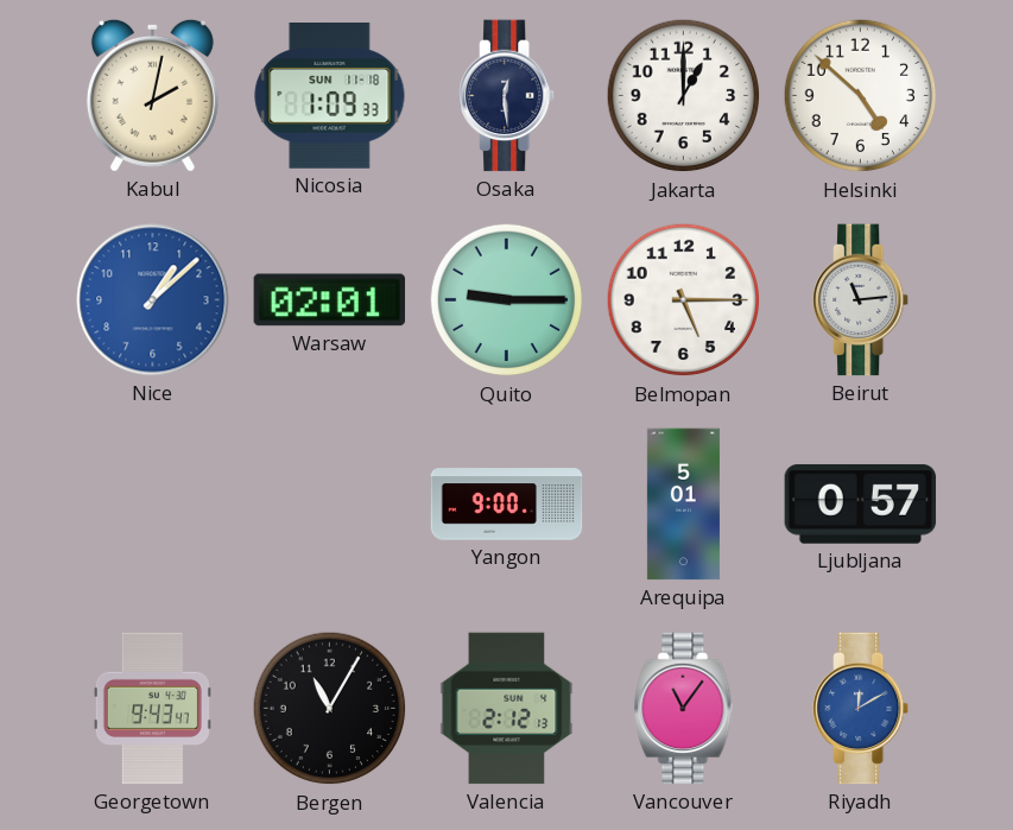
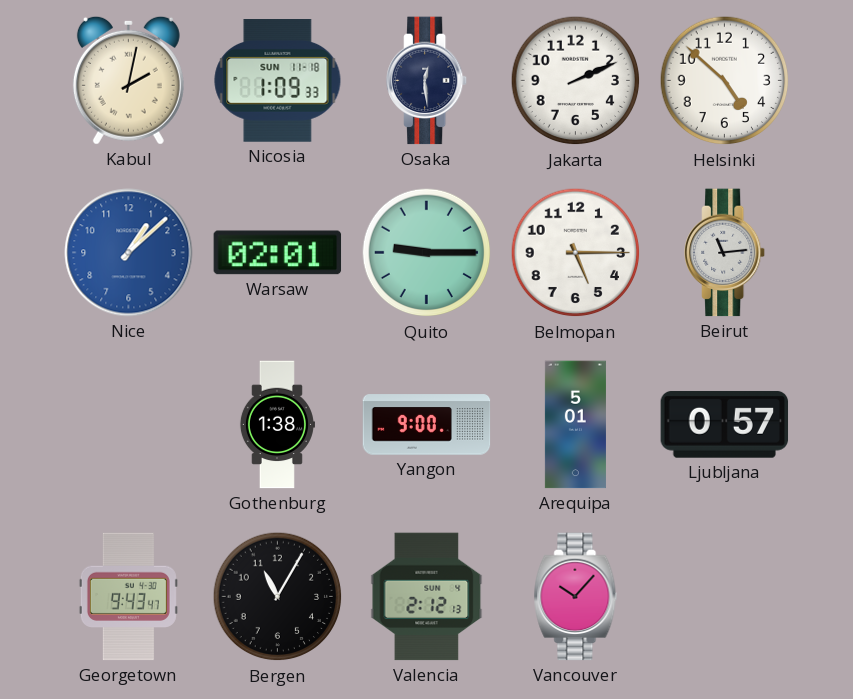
Jakarta: 1:00 -> 2:11 (576, 81)
Gothenburg: none -> 1:38 (277, 425)
Vancouver: 11:06 -> 10:07 (576, 597)
Riyadh: 12:10 -> none (862, 709)
